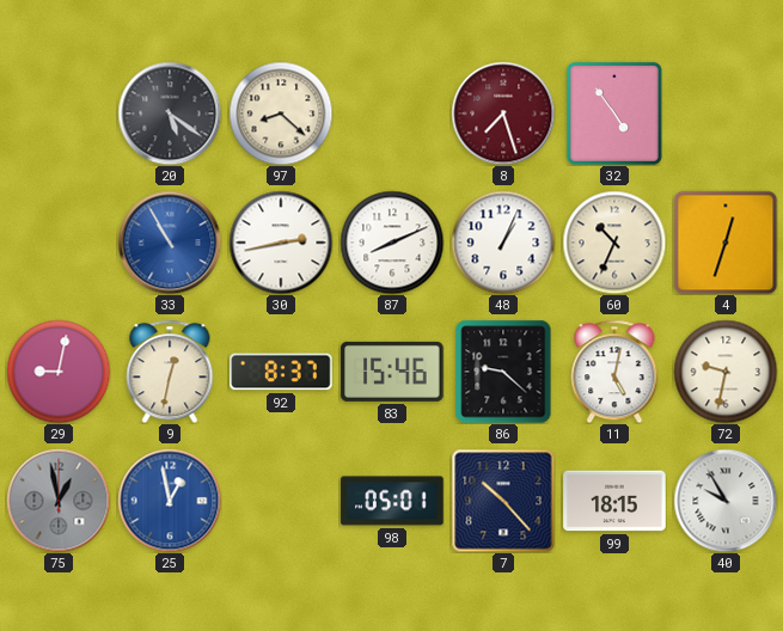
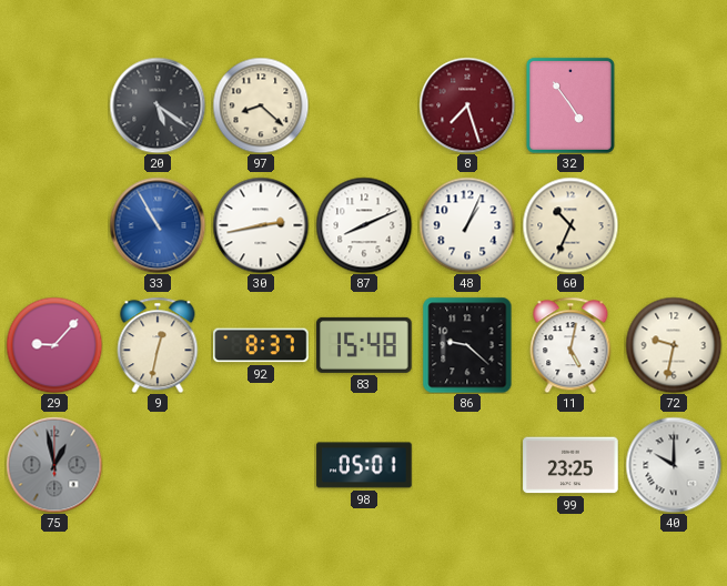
4: 12:33 -> none (726, 243)
29: 9:02 -> 9:07 (54, 345)
83: 15:46 -> 15:48 (364, 345)
25: 12:58 -> none (170, 501)
7: 10:23 -> none (503, 501)
99: 18:15 -> 23:25 (571, 465)
40: 9:55 -> 10:00 (674, 465)
